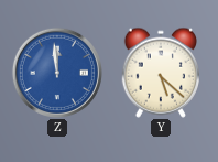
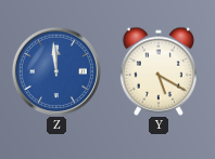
Y: 5:22 -> 5:20 (157, 71)
